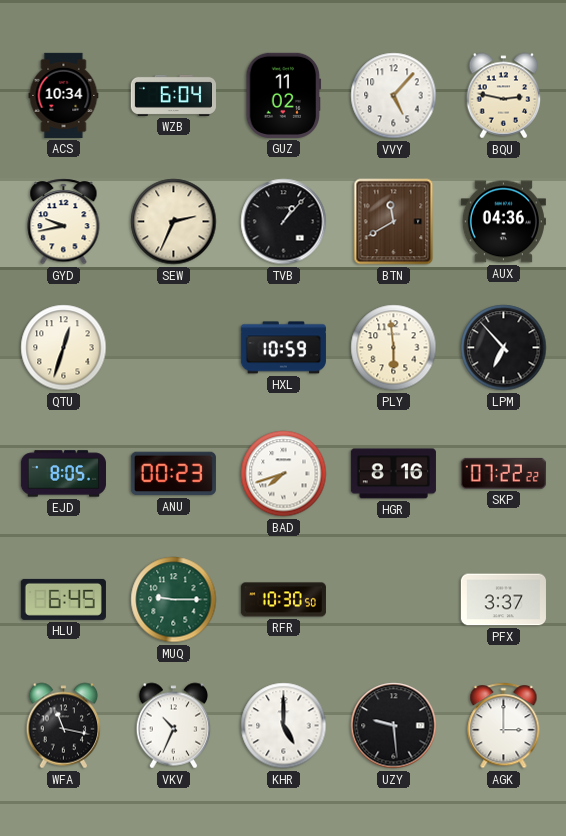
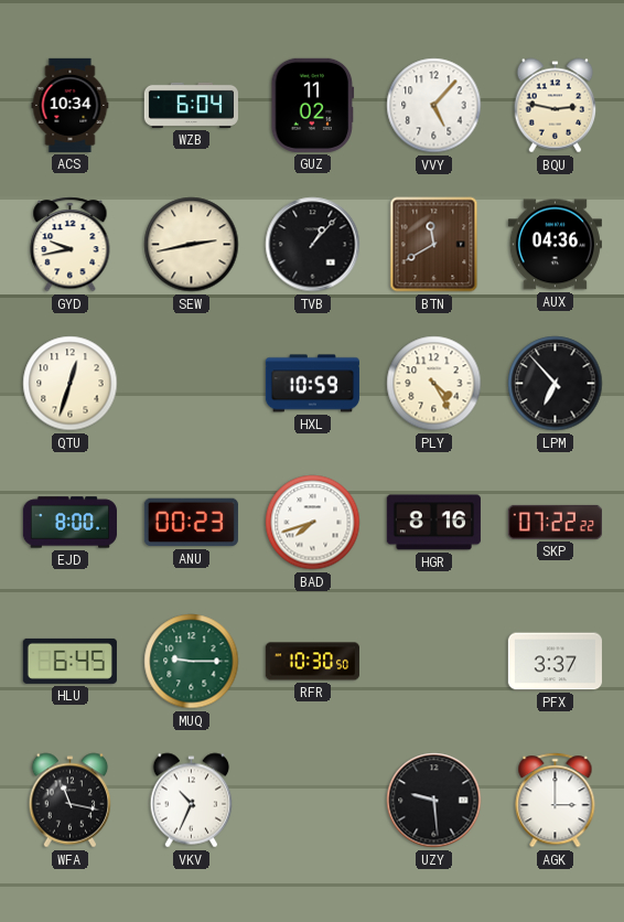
SEW: 2:34 -> 2:43 (192, 245)
PLY: 5:59 -> 4:25 (434, 384)
EJD: 8:05 -> 8:00 (69, 523)
KHR: 5:00 -> none (284, 726)
